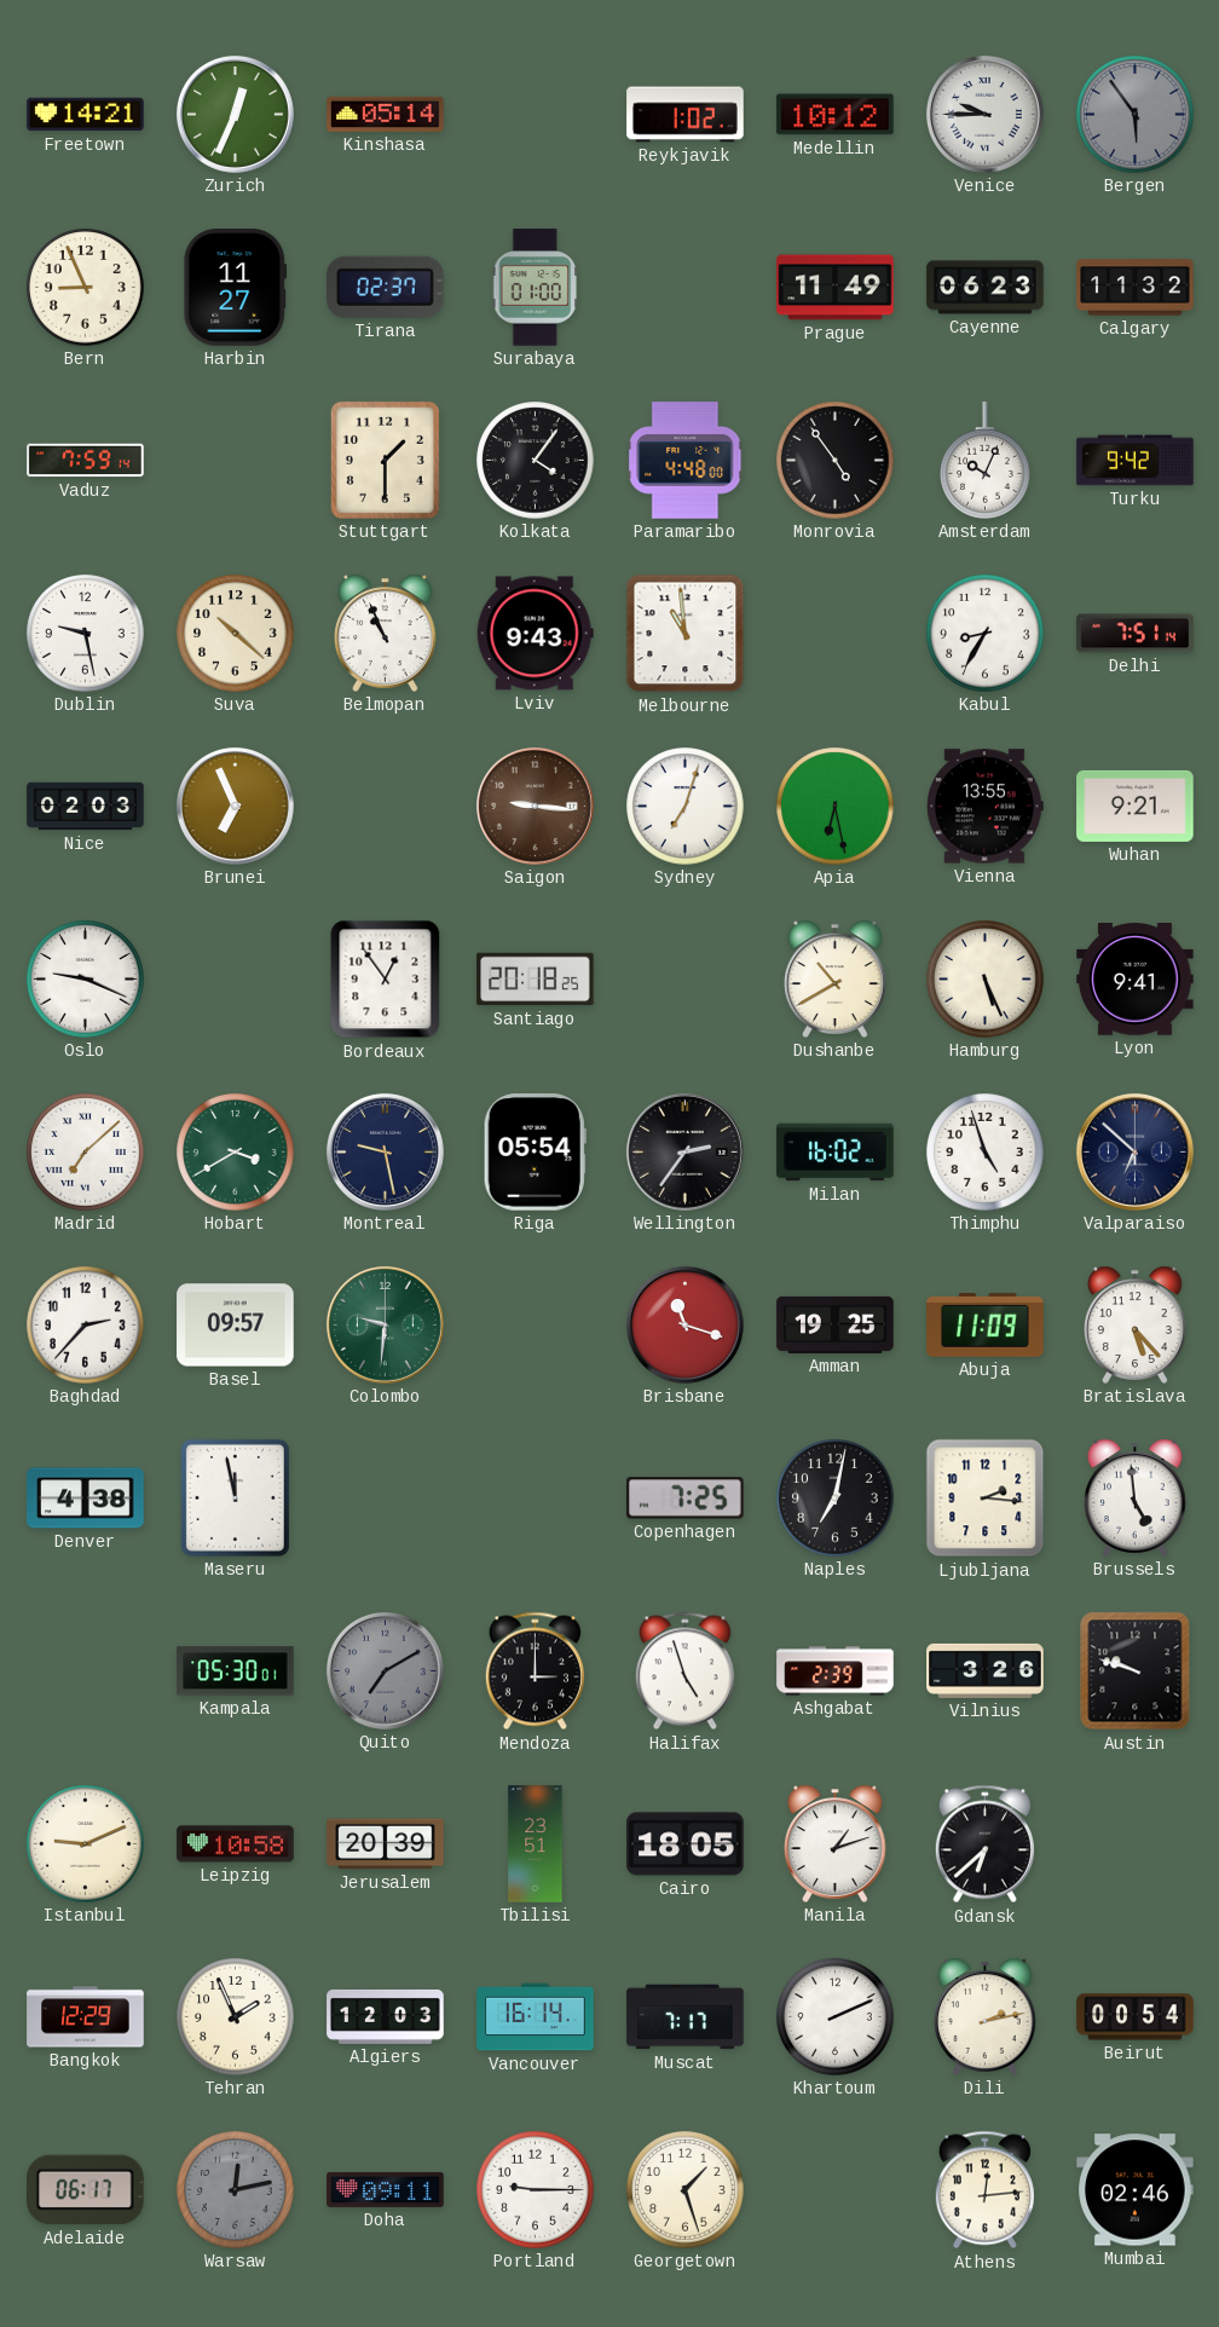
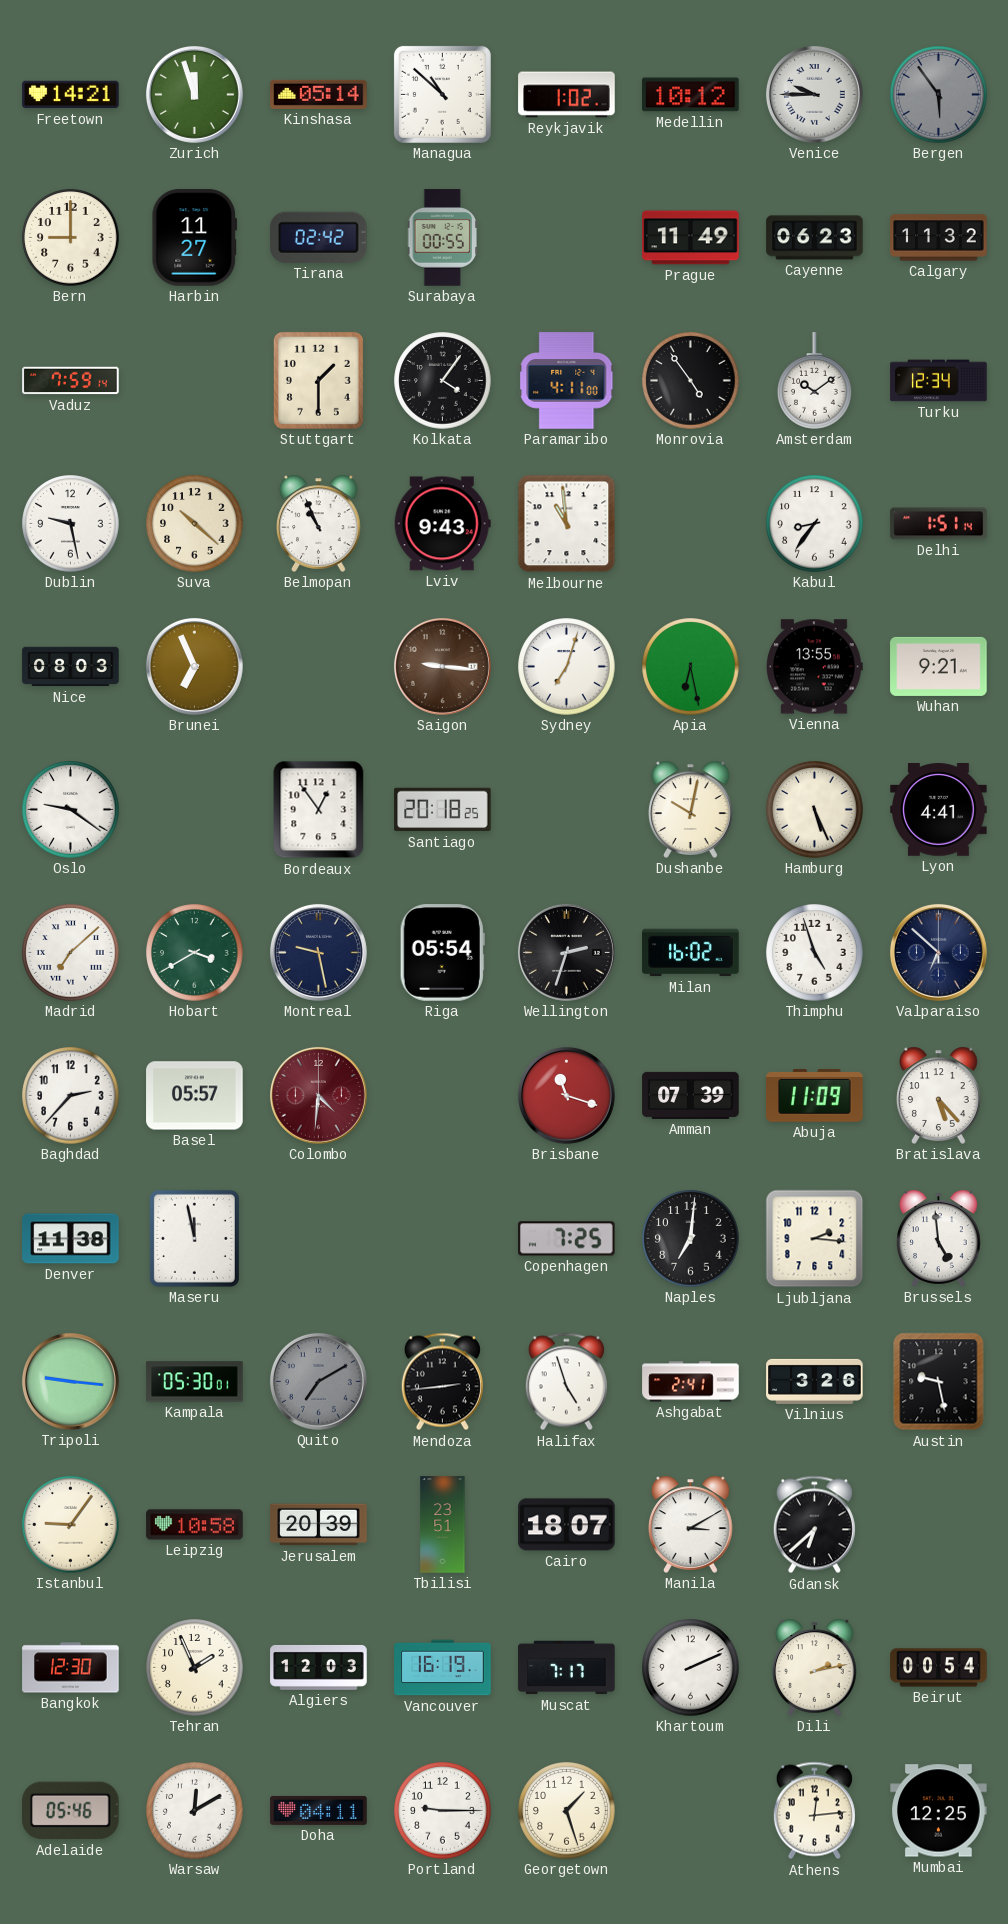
Zurich: 12:34 -> 11:57 (194, 94)
Managua: none -> 10:52 (442, 94)
Bern: 8:56 -> 9:00 (71, 238)
Tirana: 02:37 -> 02:42 (319, 237)
Surabaya: 01:00 -> 00:55 (443, 238)
Paramaribo: 4:48 -> 4:11 (567, 381)
Amsterdam: 10:04 -> 10:09 (815, 381)
Turku: 9:42 -> 12:34 (939, 381)
Kabul: 8:35 -> 8:36 (815, 524)
Delhi: 7:51 -> 1:51 (939, 524)
Nice: 02:03 -> 08:03 (71, 667)
Oslo: 9:19 -> 9:21 (71, 810)
Dushanbe: 10:40 -> 10:02 (691, 809)
Lyon: 9:41 -> 4:41 (939, 810)
Wellington: 2:36 -> 2:33 (566, 952)
Basel: 09:57 -> 05:57 (195, 1096)
Colombo: 9:31 -> 4:31 (318, 1095)
Colombo dial: green -> burgundy (318, 1095)
Amman: 19:25 -> 07:39 (691, 1095)
Denver: 4:38 -> 11:38 (71, 1239)
Naples: 7:02 -> 7:01 (691, 1239)
Tripoli: none -> 9:16 (70, 1381)
Mendoza: 3:00 -> 2:44 (442, 1382)
Ashgabat: 2:39 -> 2:41 (691, 1382)
Austin: 9:48 -> 9:28 (939, 1382)
Istanbul: 9:11 -> 9:06 (71, 1525)
Cairo: 18:05 -> 18:07 (567, 1525)
Manila: 1:12 -> 3:10 (691, 1524)
Bangkok: 12:29 -> 12:30 (71, 1668)
Vancouver: 16:14 -> 16:19 (443, 1668)
Adelaide: 06:17 -> 05:46 (71, 1811)
Warsaw: 12:13 -> 12:10 (195, 1811)
Warsaw dial: grey -> white (195, 1811)
Doha: 09:11 -> 04:11 (319, 1810)
Mumbai: 02:46 -> 12:25 (939, 1811)
